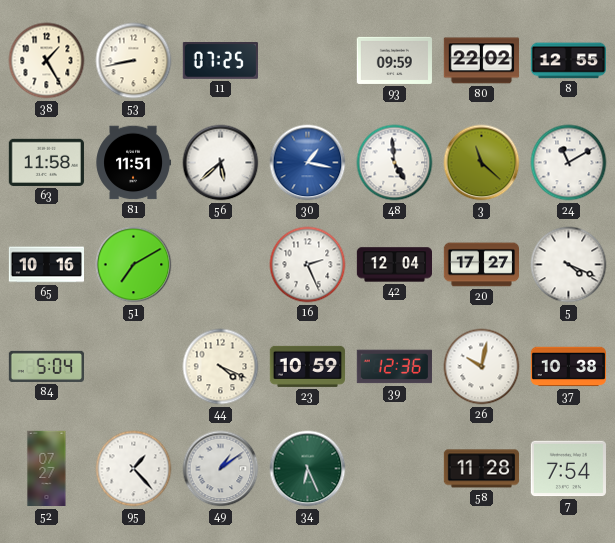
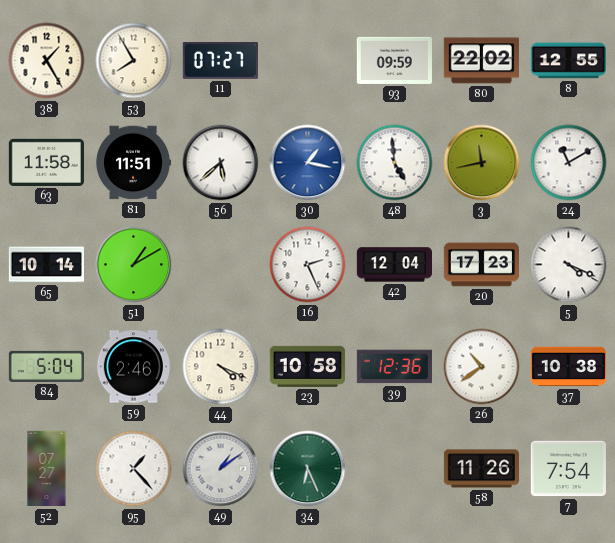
53: 8:43 -> 7:55 (134, 61)
11: 07:25 -> 07:27 (220, 61)
3: 11:22 -> 11:43 (482, 163)
65: 10:16 -> 10:14 (46, 265)
51: 7:10 -> 1:10 (134, 265)
20: 17:27 -> 17:23 (481, 265)
59: none -> 2:46 (133, 367)
23: 10:59 -> 10:58 (307, 366)
26: 10:02 -> 10:39 (482, 367)
58: 11:28 -> 11:26 (481, 469)
